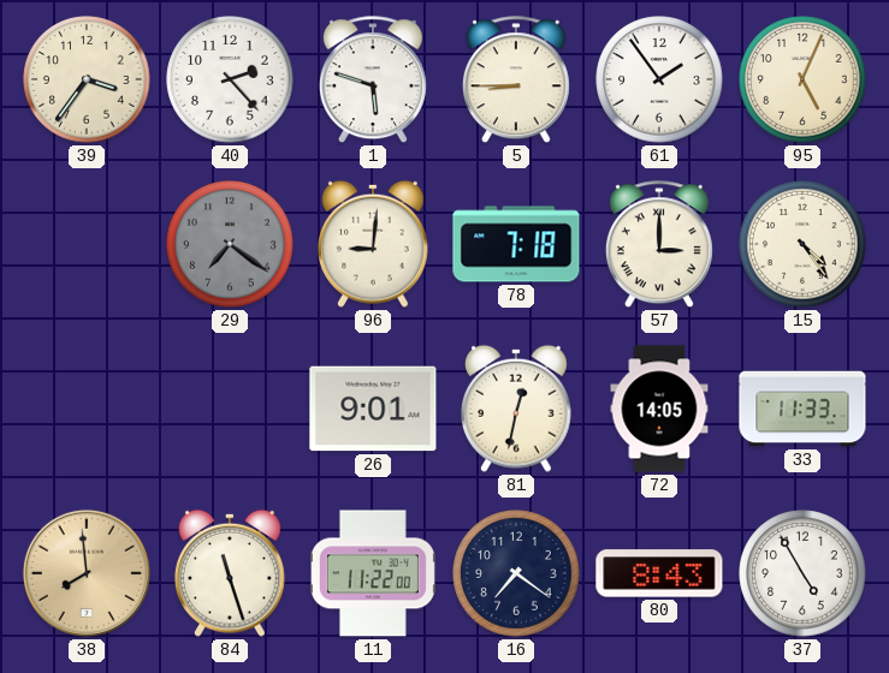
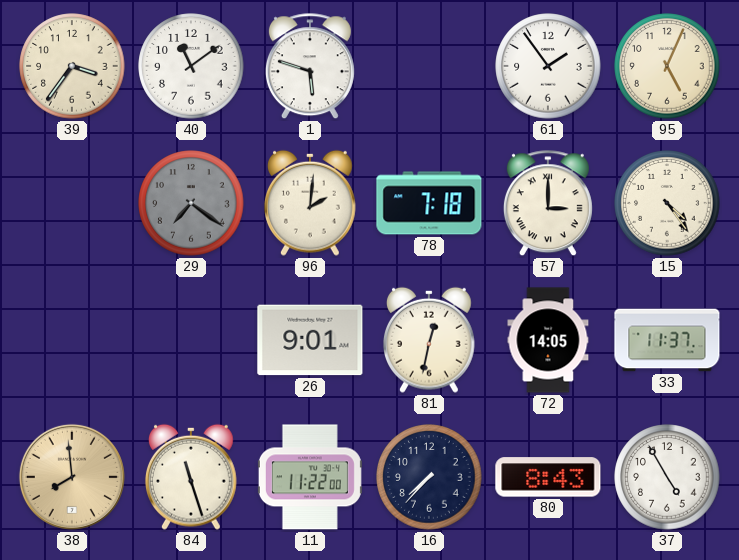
40: 2:23 -> 11:09 (191, 66)
5: 8:45 -> none (516, 81)
96: 9:01 -> 2:01 (310, 203)
33: 11:33 -> 11:37 (667, 340)
16: 7:21 -> 7:37 (429, 477)
